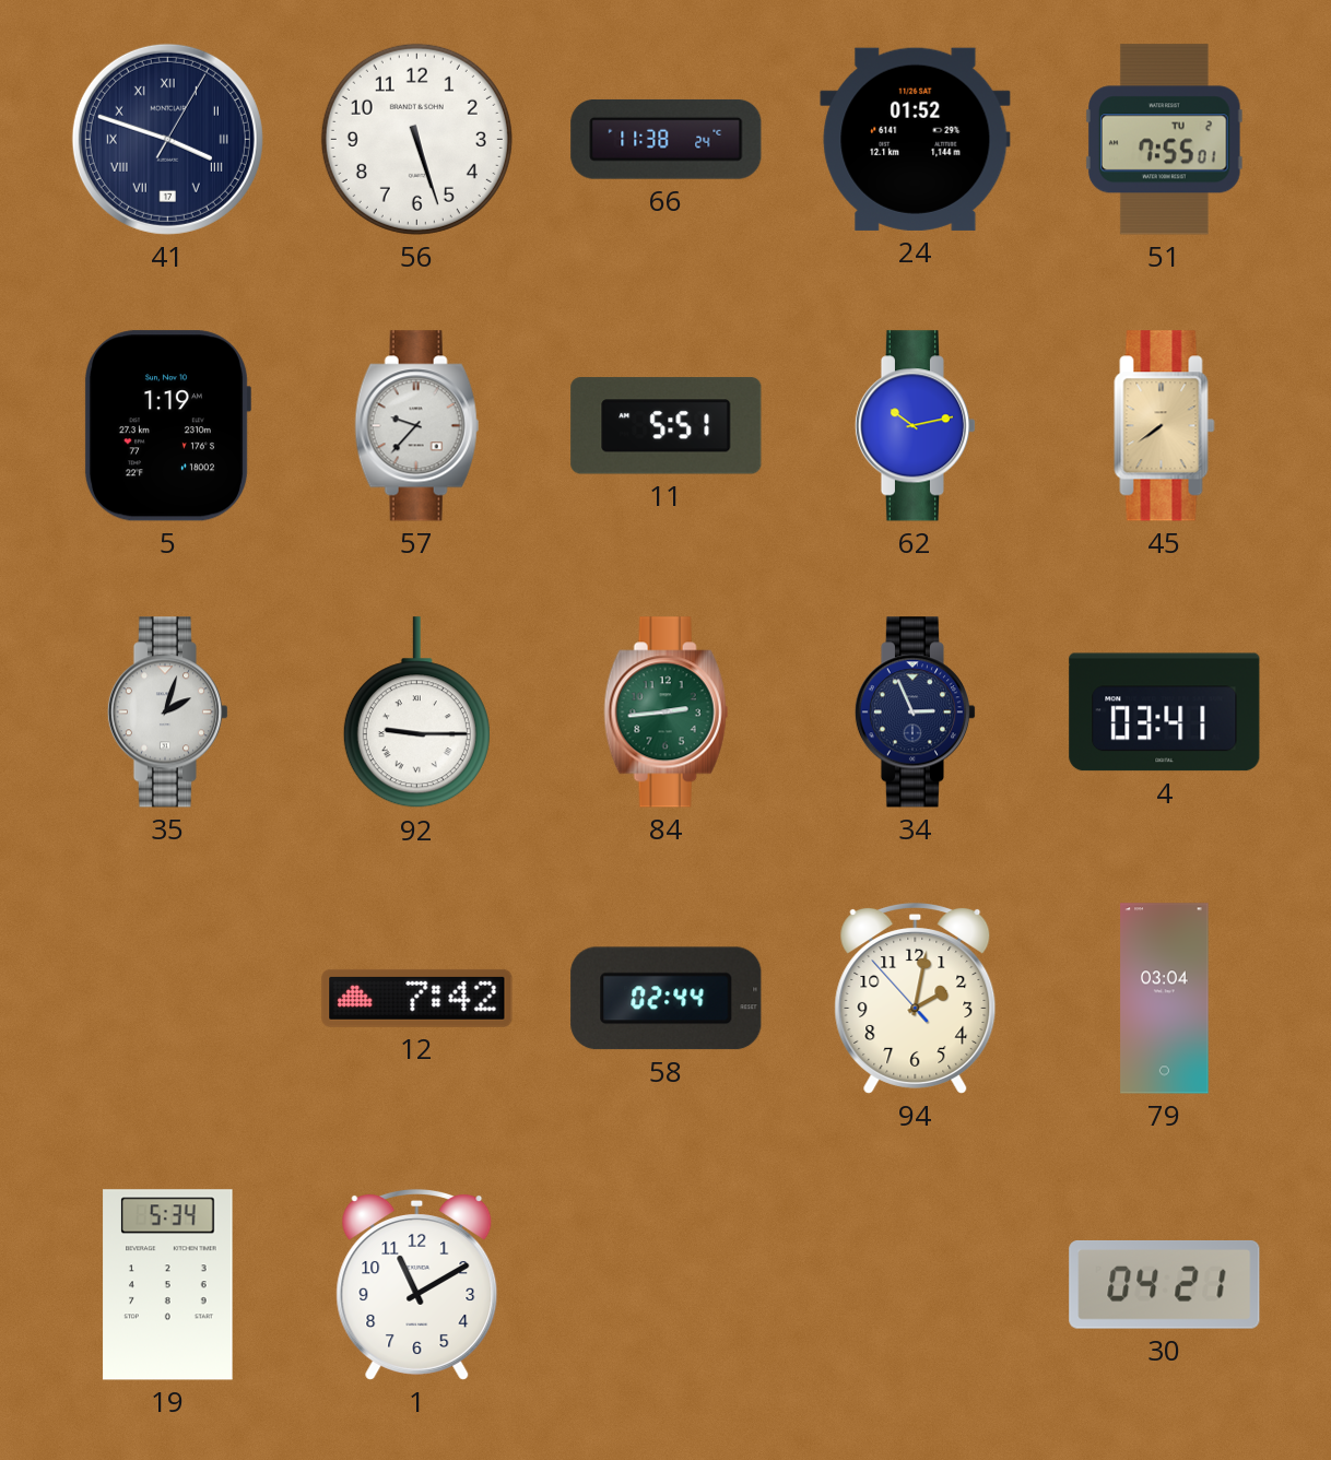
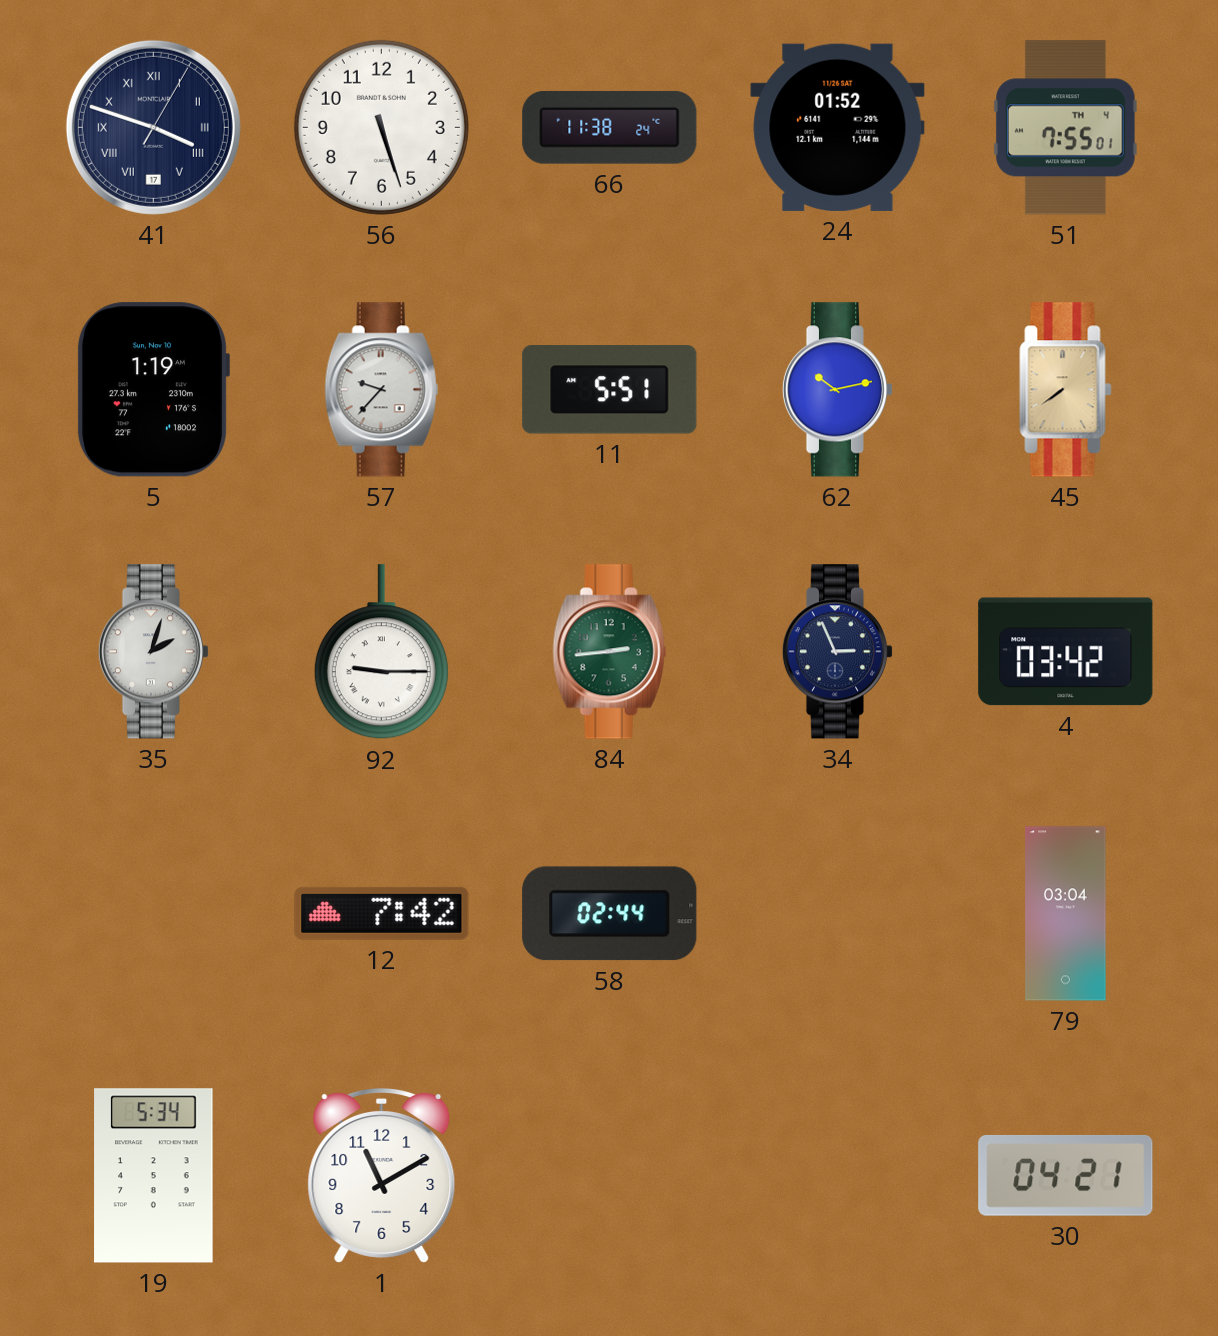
51 date: TU 2 -> TH 4 (1065, 128)
4: 03:41 -> 03:42 (1066, 652)
94: 2:01 -> none (916, 998)
